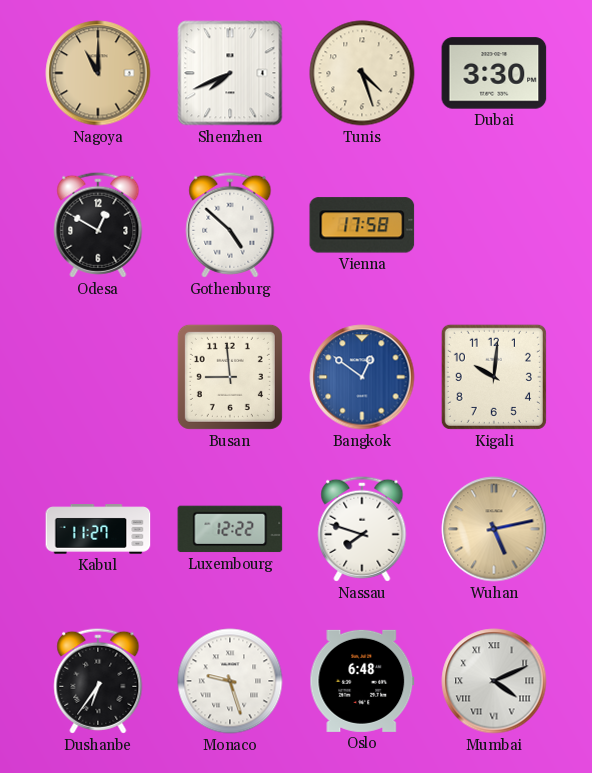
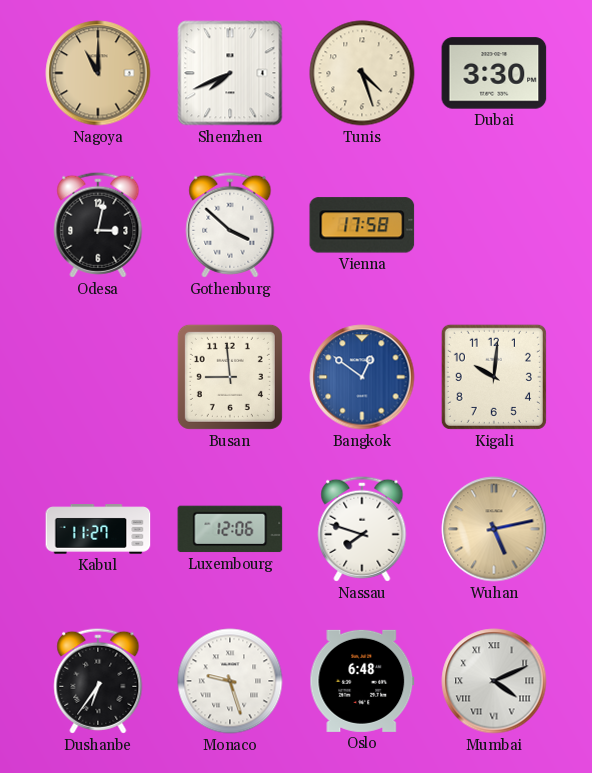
Odesa: 12:50 -> 3:02 (98, 225)
Gothenburg: 4:52 -> 3:52 (230, 225)
Luxembourg: 12:22 -> 12:06 (230, 529)
